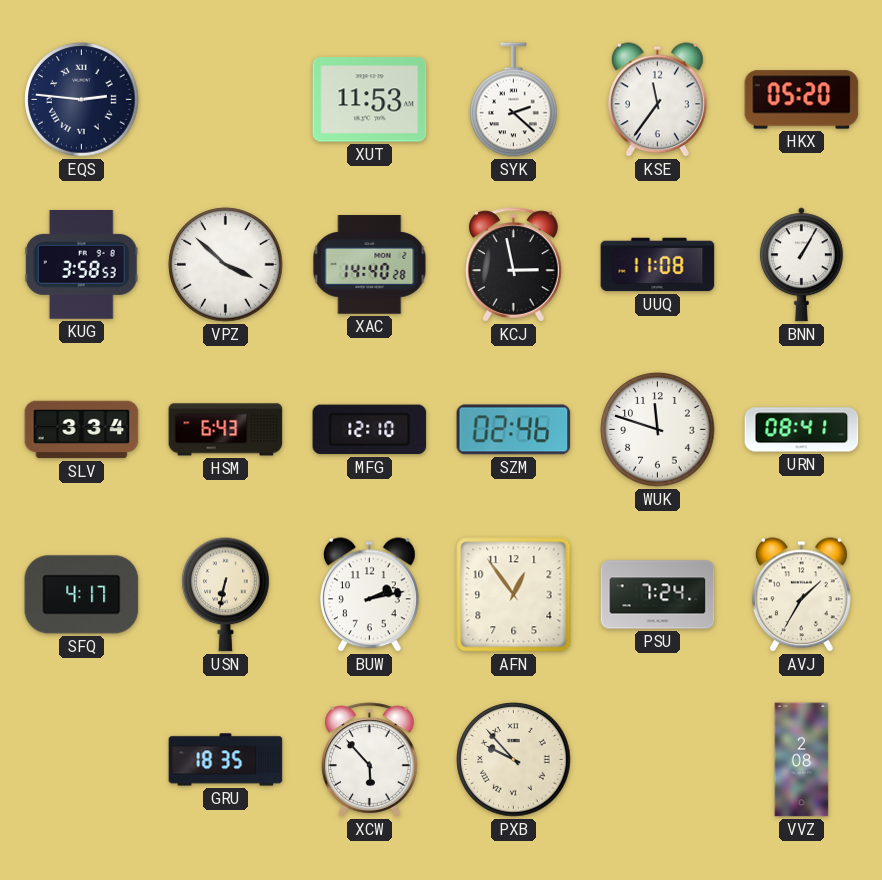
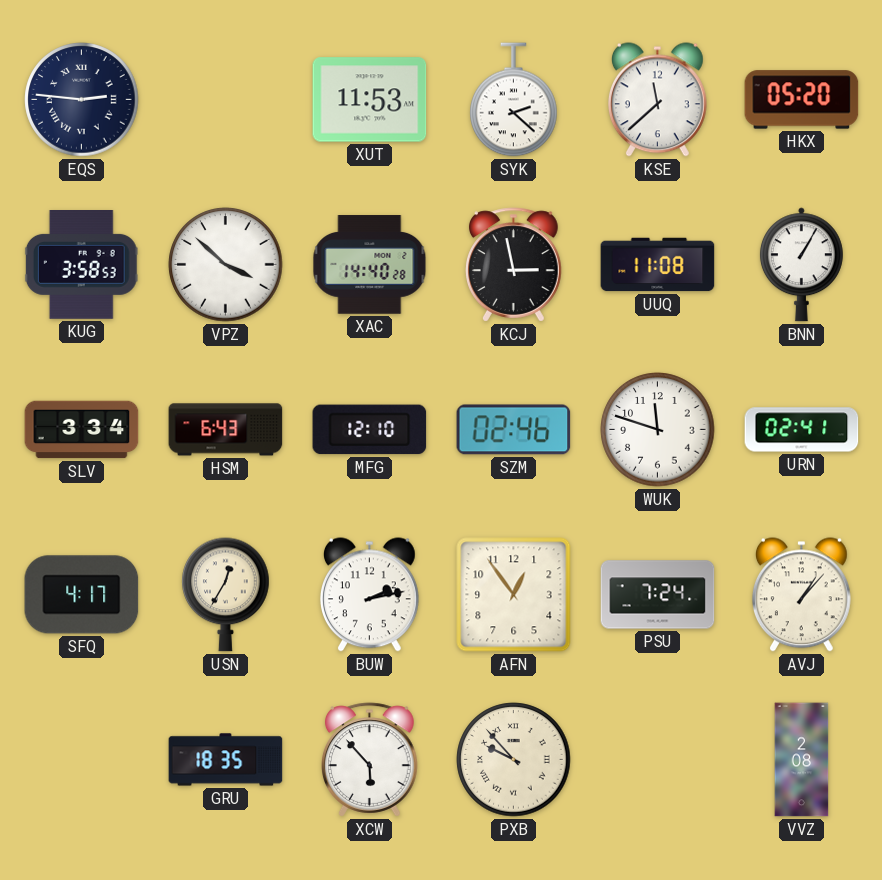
KSE: 11:36 -> 11:38 (657, 100)
URN: 08:41 -> 02:41 (802, 430)
USN: 6:32 -> 12:35 (226, 595)
AVJ: 1:35 -> 1:07 (801, 595)
